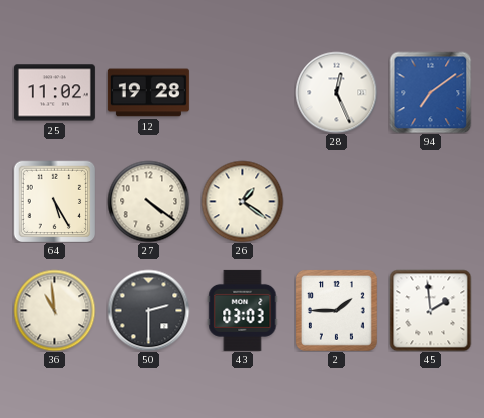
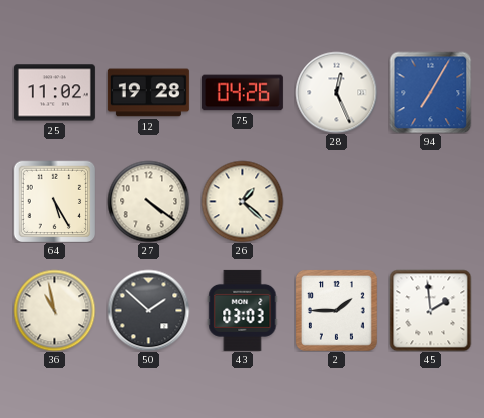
75: none -> 04:26 (242, 93)
94: 7:09 -> 7:05 (430, 92)
26: 1:21 -> 1:22 (242, 201)
36: 10:59 -> 10:58 (54, 310)
50: 2:30 -> 1:52 (148, 310)
